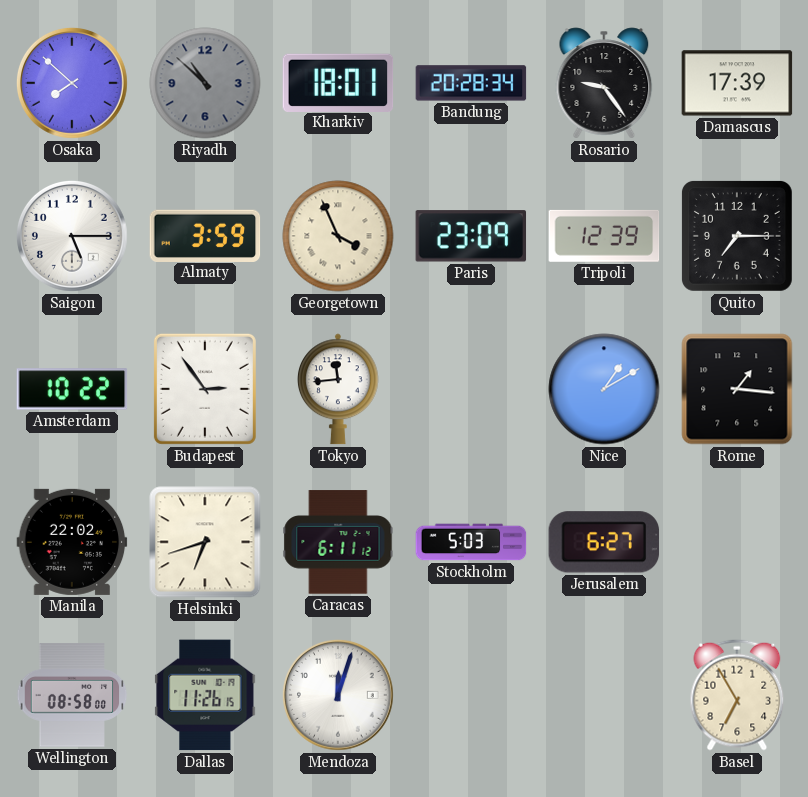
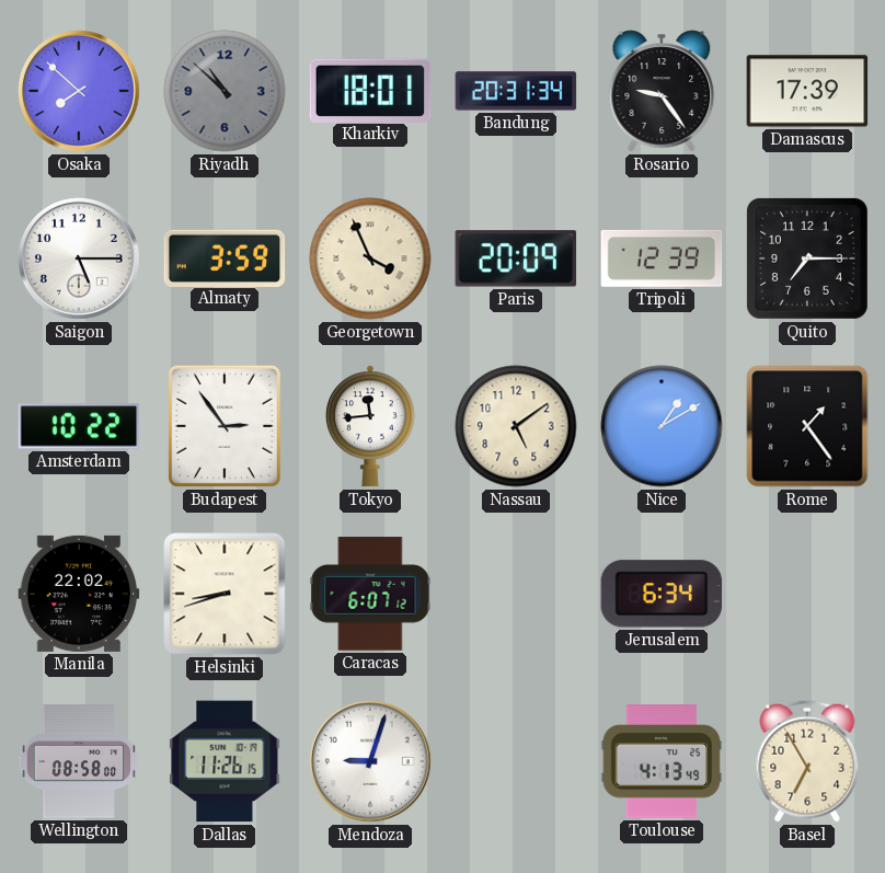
Bandung: 20:28 -> 20:31 (516, 91)
Paris: 23:09 -> 20:09 (516, 259)
Nassau: none -> 5:09 (516, 426)
Rome: 1:16 -> 1:24 (807, 426)
Helsinki: 6:42 -> 8:42 (225, 594)
Caracas: 6:11 -> 6:07 (370, 594)
Stockholm: 5:03 -> none (471, 542)
Jerusalem: 6:27 -> 6:34 (662, 594)
Mendoza: 12:03 -> 9:03 (370, 761)
Toulouse: none -> 4:13 (662, 762)
